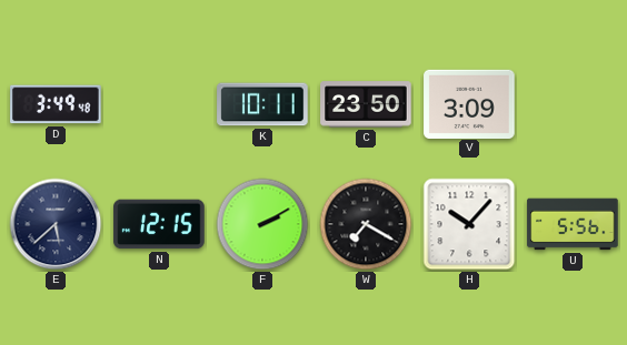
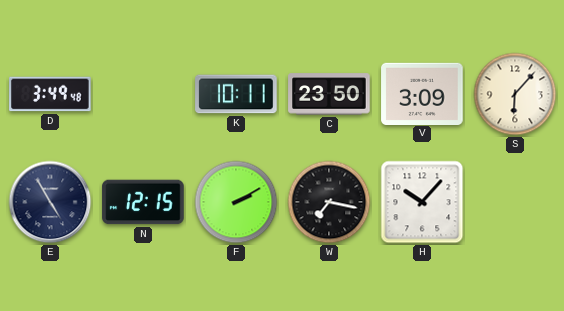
S: none -> 6:07 (515, 94)
E: 5:38 -> 4:55 (50, 202)
W: 7:20 -> 7:17 (329, 202)
U: 5:56 -> none (573, 224)
